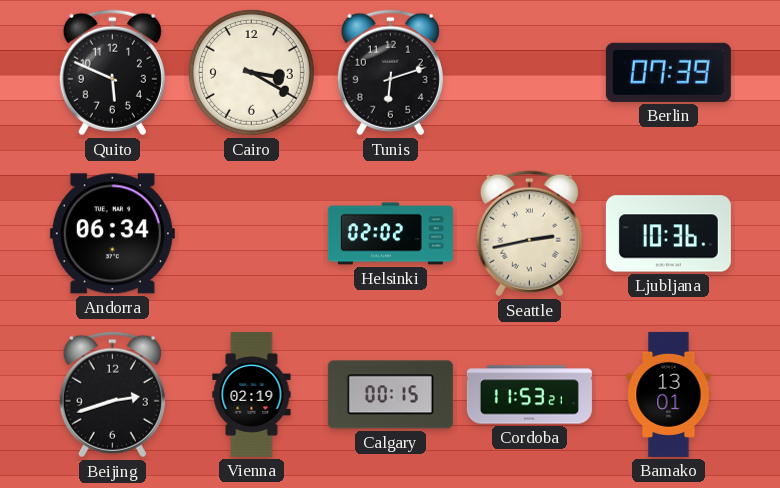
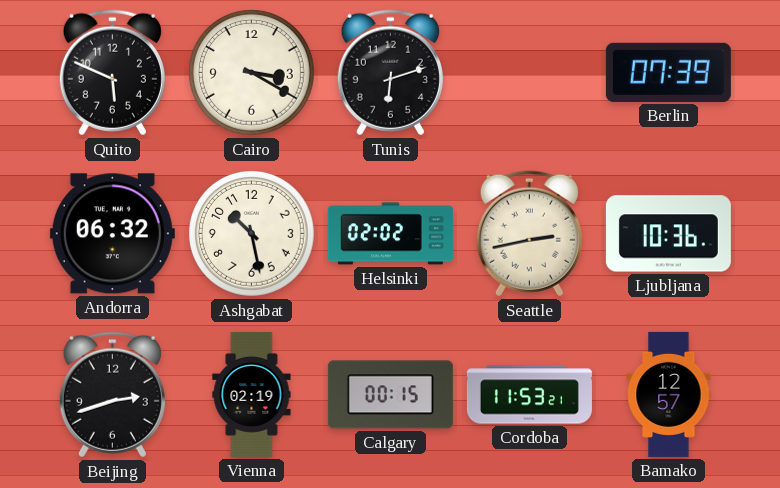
Andorra: 06:34 -> 06:32 (112, 234)
Ashgabat: none -> 10:28 (252, 234)
Bamako: 13:01 -> 12:57 (669, 394)
